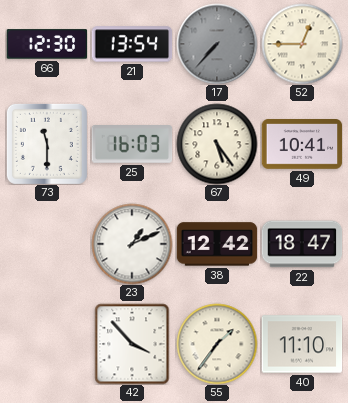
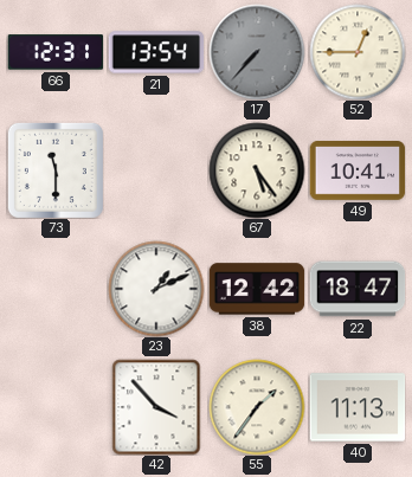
66: 12:30 -> 12:31 (56, 52)
25: 16:03 -> none (132, 145)
40: 11:10 -> 11:13 (358, 407)
